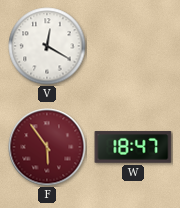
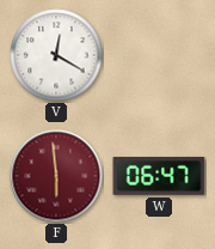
F: 5:54 -> 5:59 (56, 176)
W: 18:47 -> 06:47 (159, 176)
